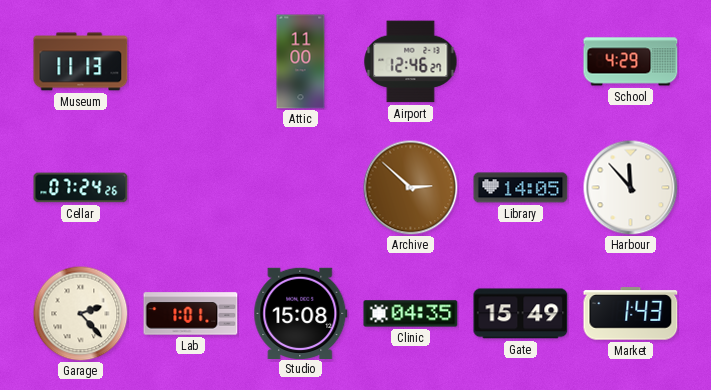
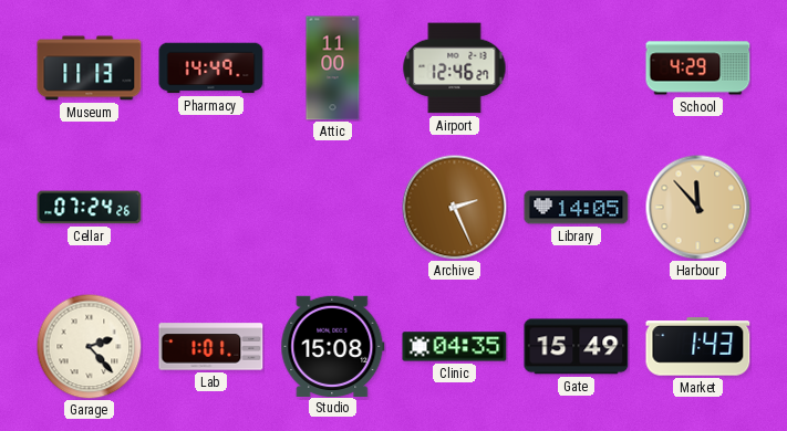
Pharmacy: none -> 14:49 (211, 69)
Archive: 2:52 -> 2:26 (454, 207)
Harbour dial: white -> champagne (697, 207)
